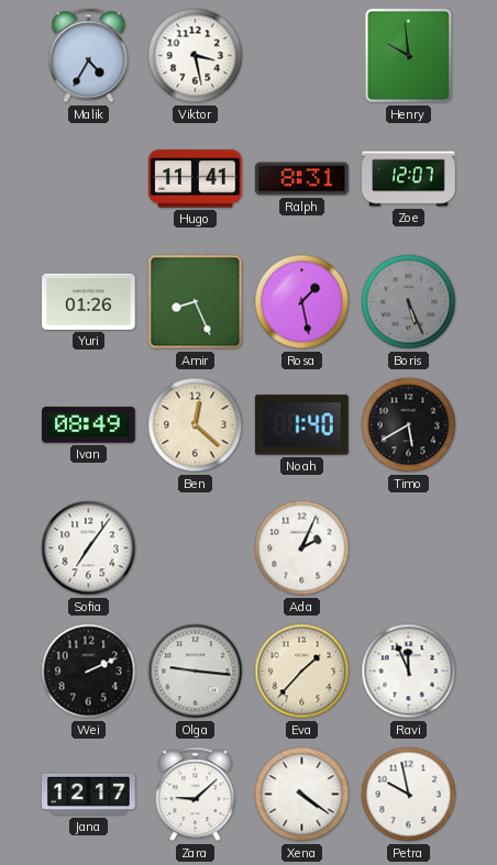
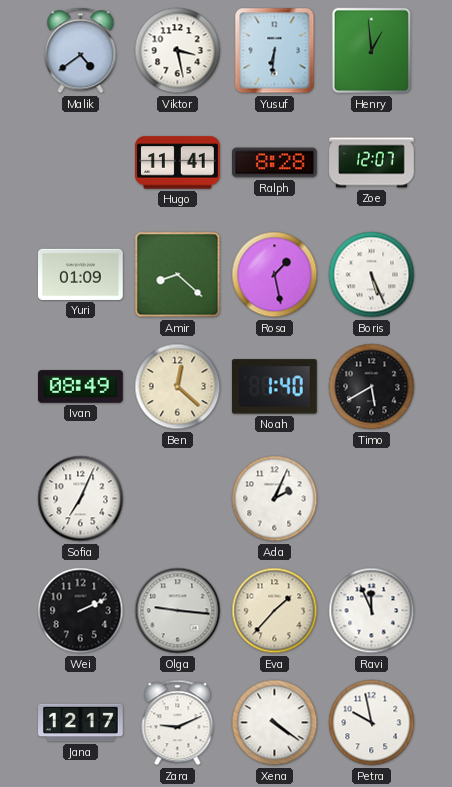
Malik: 4:35 -> 4:39 (81, 51)
Yusuf: none -> 6:31 (275, 51)
Henry: 9:59 -> 12:59 (372, 51)
Ralph: 8:31 -> 8:28 (275, 163)
Yuri: 01:26 -> 01:09 (81, 274)
Amir: 8:26 -> 8:22 (178, 275)
Boris dial: grey -> white (372, 275)
Sofia: 7:06 -> 7:04 (81, 499)
Zara: 9:08 -> 9:11 (178, 723)
